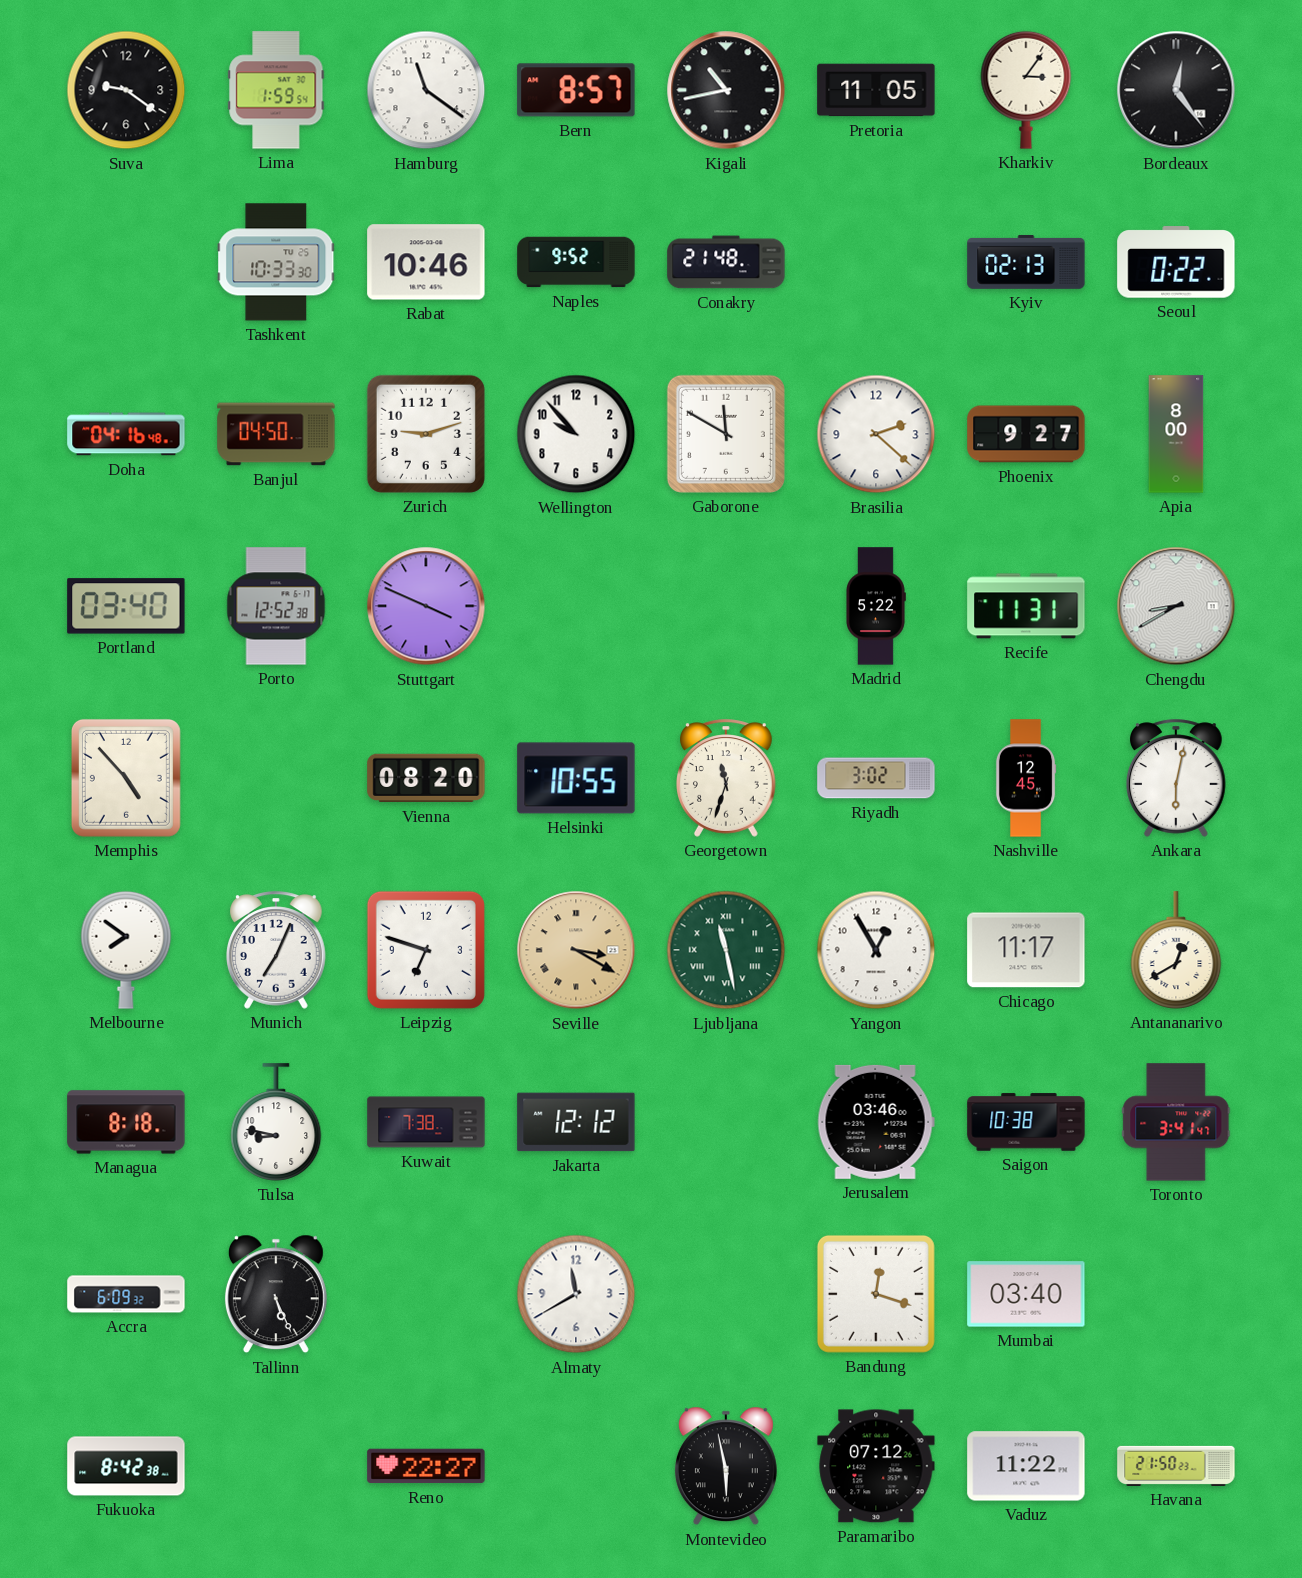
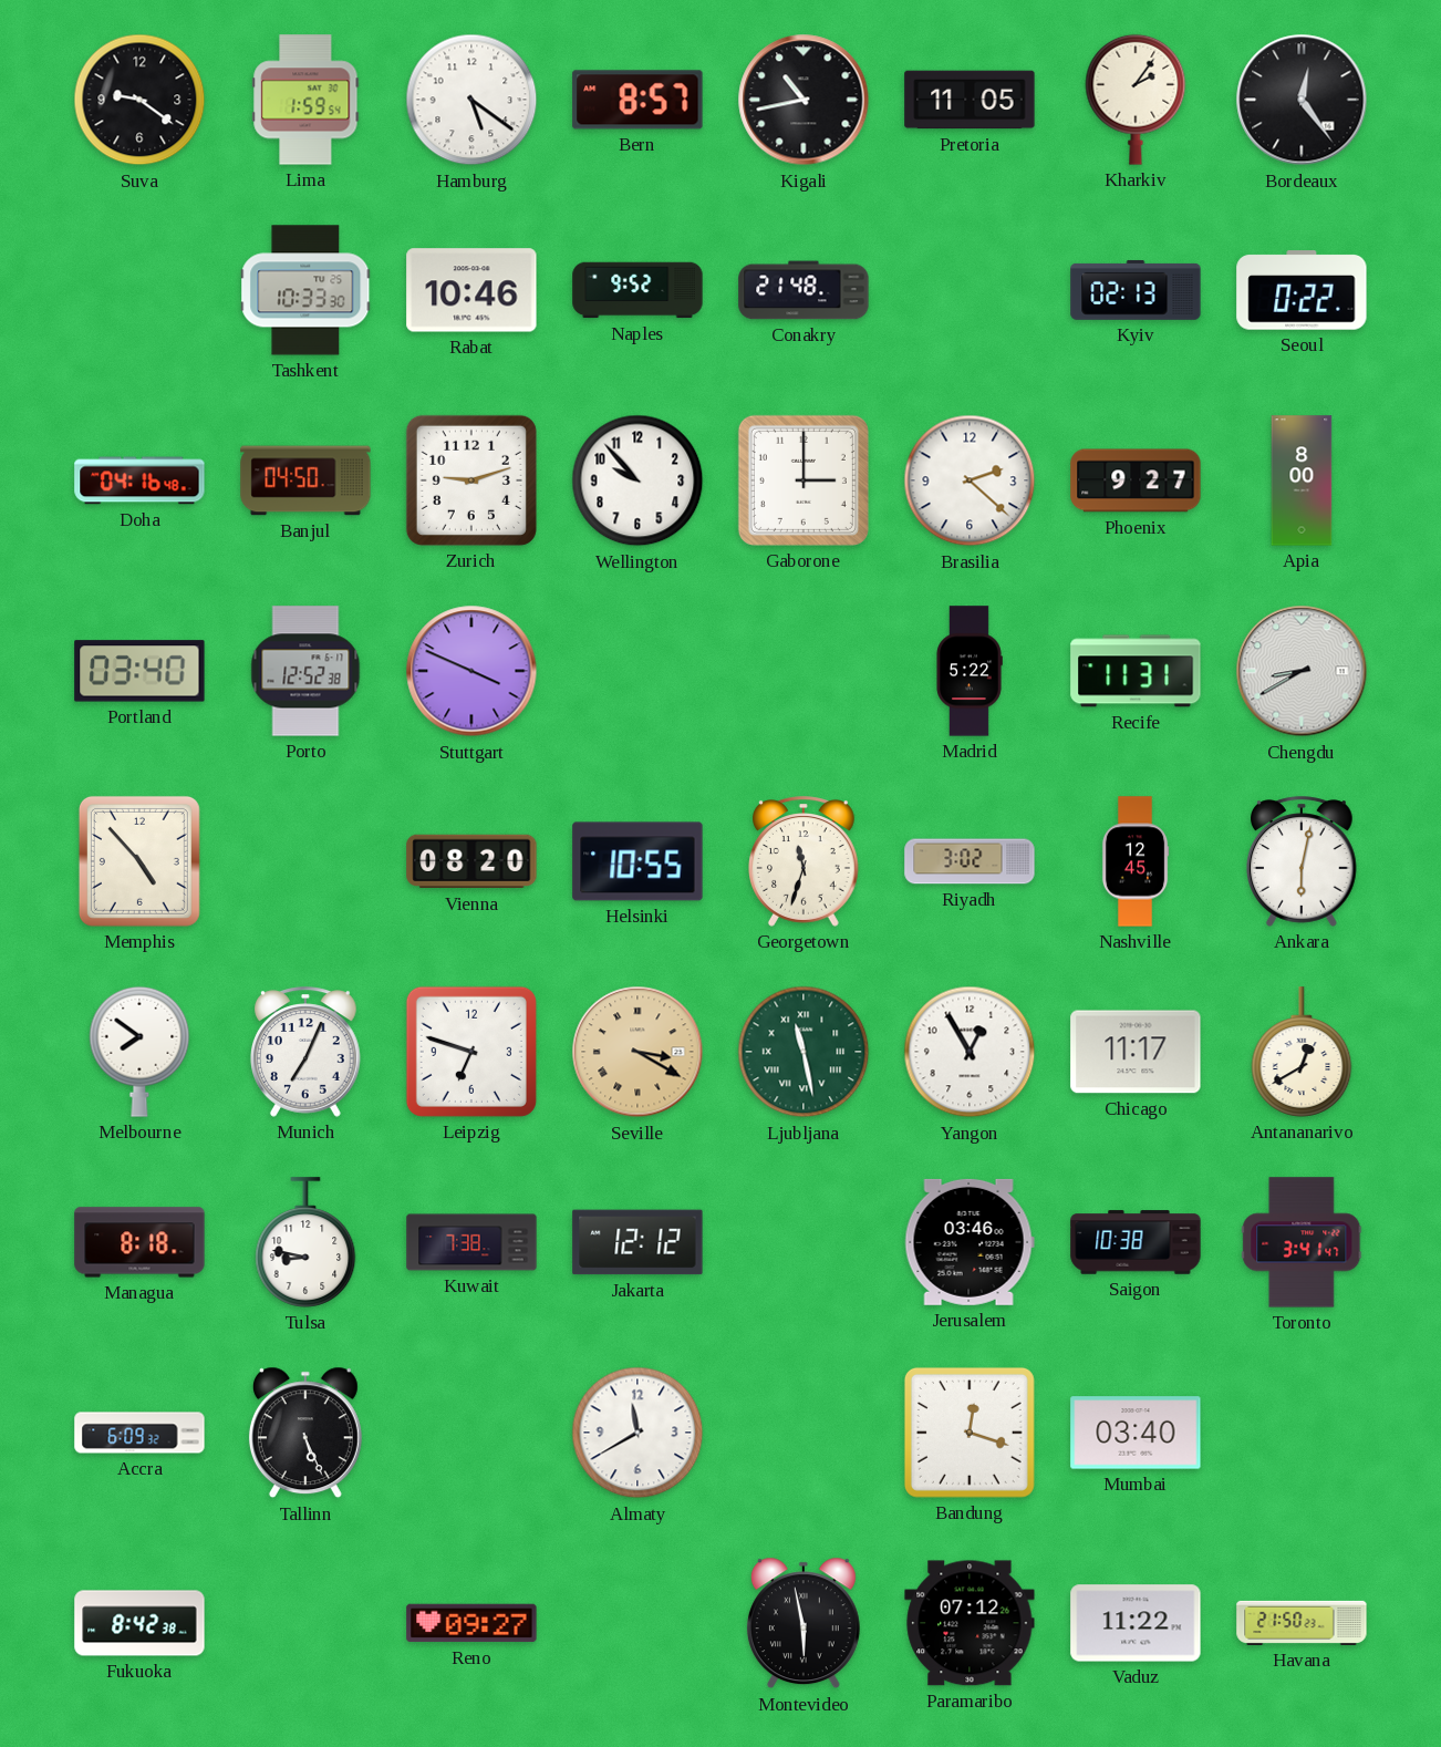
Hamburg: 11:21 -> 5:21 (471, 100)
Kharkiv: 3:06 -> 2:06 (1136, 100)
Gaborone: 11:50 -> 3:00 (804, 480)
Reno: 22:27 -> 09:27 (471, 1623)
